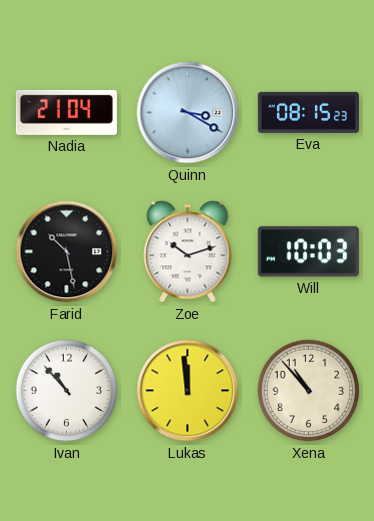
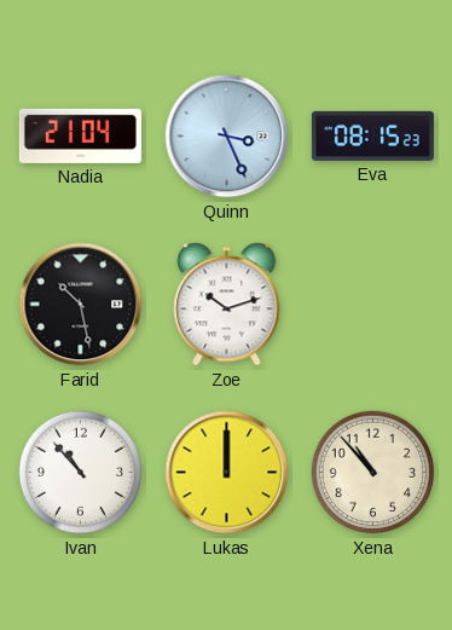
Quinn: 3:20 -> 3:26 (227, 137)
Will: 10:03 -> none (308, 252)
Lukas: 11:59 -> 12:00 (227, 473)
